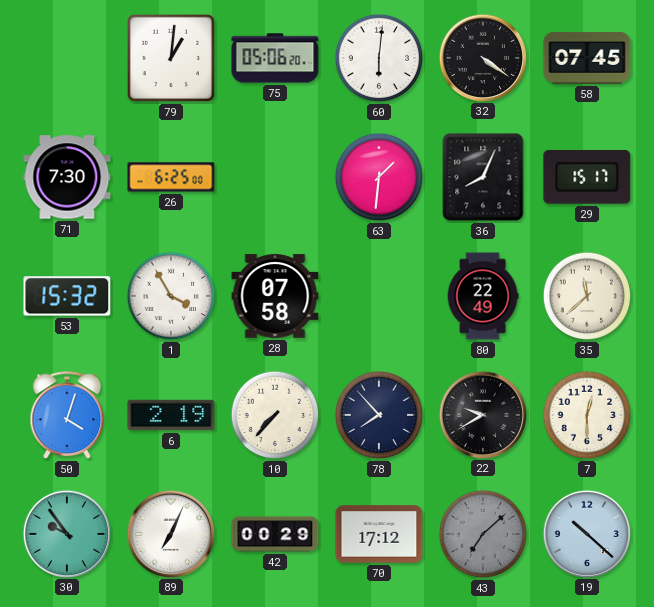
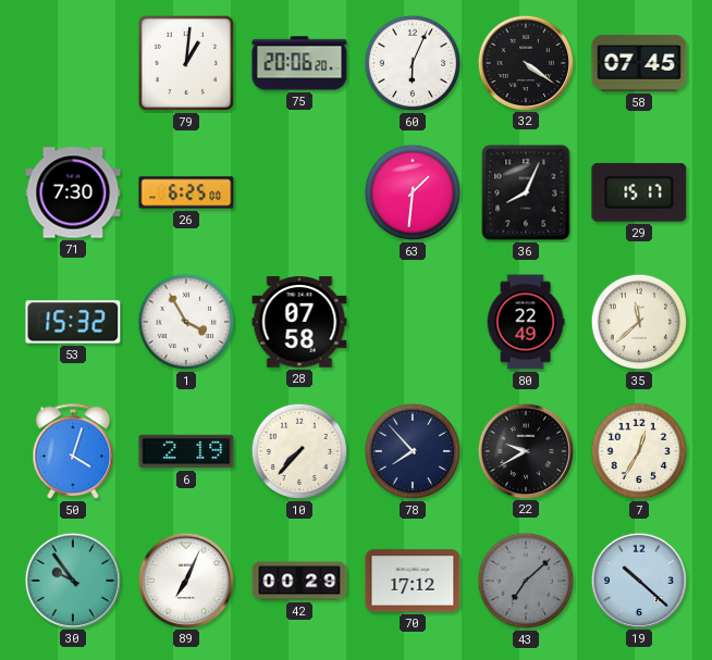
75: 05:06 -> 20:06 (299, 63)
60: 6:01 -> 6:04 (413, 63)
7: 12:30 -> 12:35 (639, 451)
